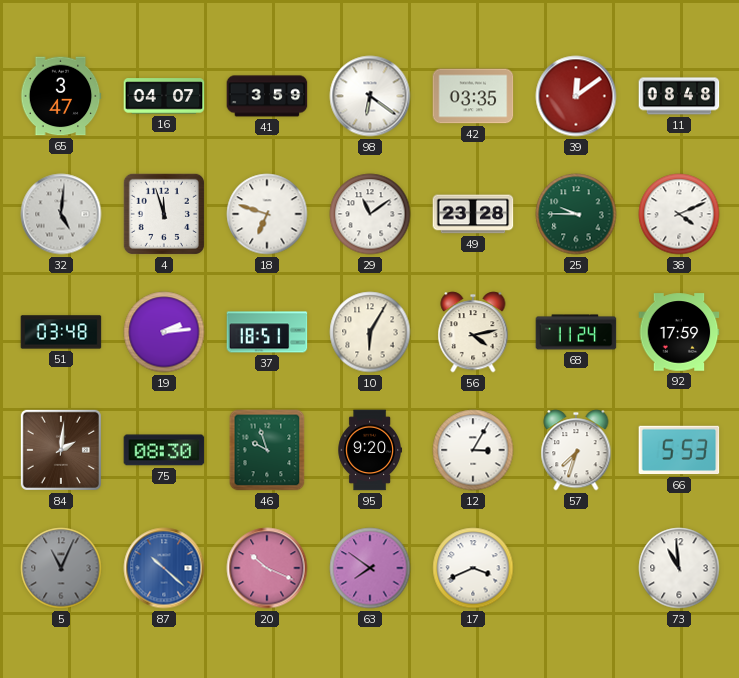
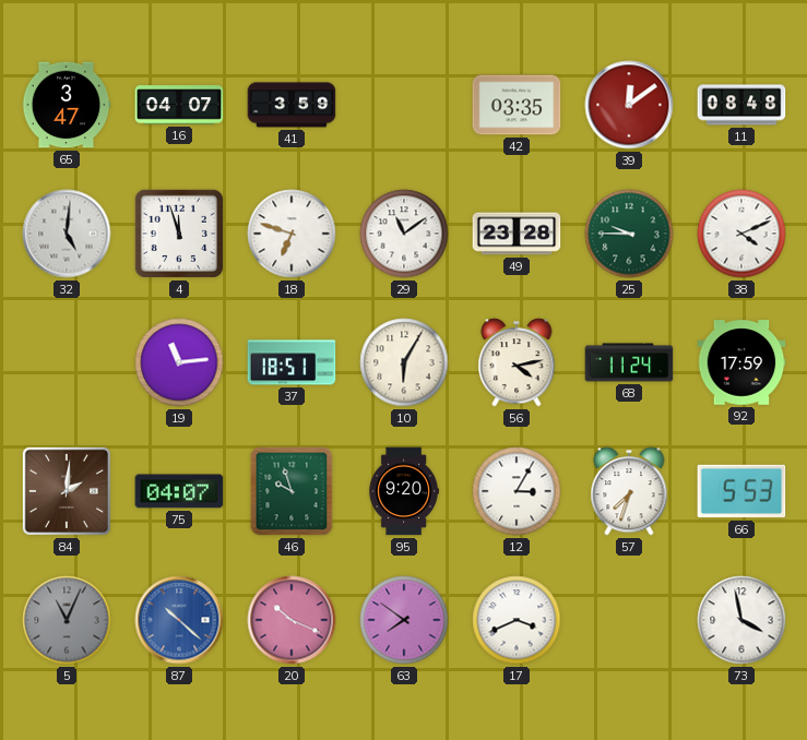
98: 6:21 -> none (370, 96)
51: 03:48 -> none (61, 332)
19: 2:14 -> 11:14 (179, 362)
75: 08:30 -> 04:07 (179, 491)
73: 10:59 -> 3:58 (741, 620)
